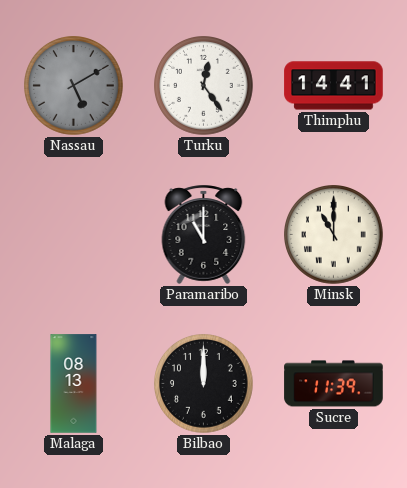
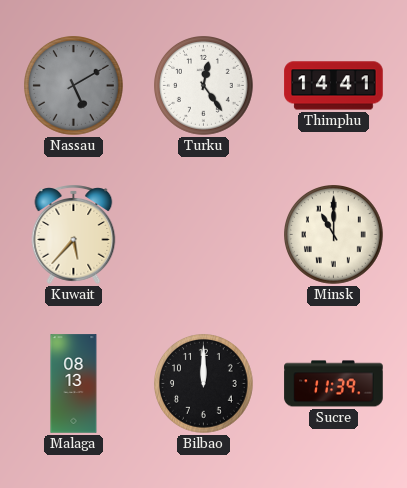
Kuwait: none -> 5:37 (74, 234)
Paramaribo: 11:00 -> none (204, 234)
